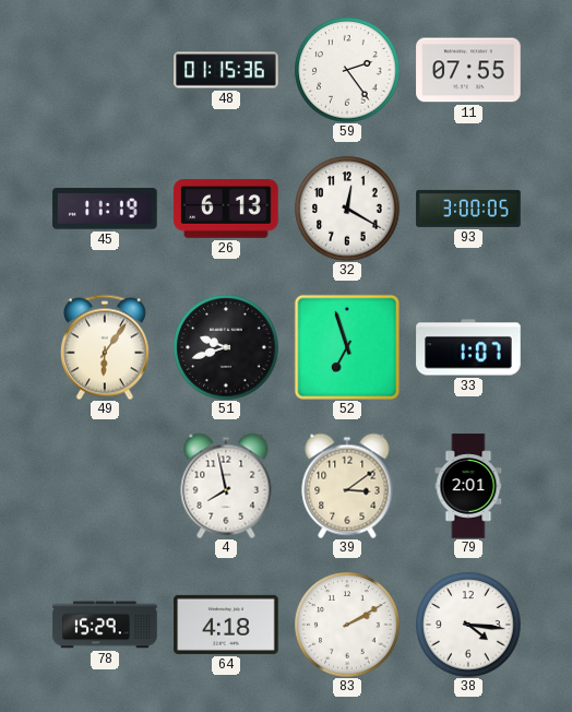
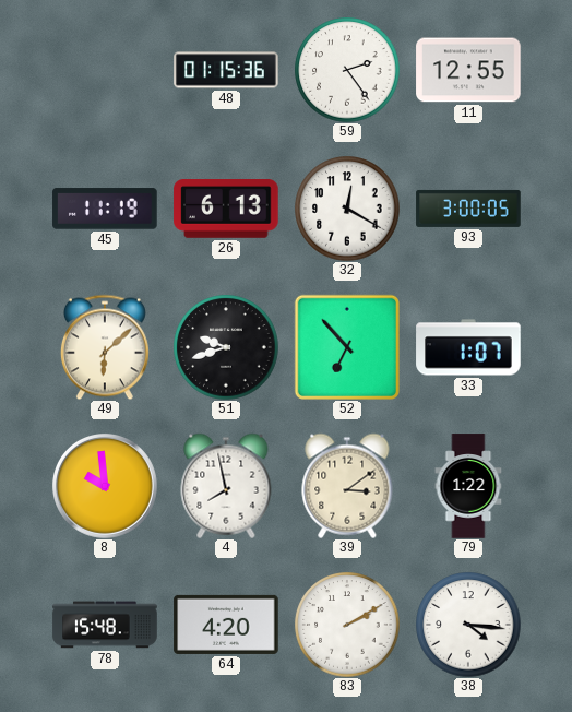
11: 07:55 -> 12:55 (468, 70)
49: 6:06 -> 6:08 (105, 347)
52: 6:57 -> 6:53 (347, 347)
8: none -> 9:59 (106, 487)
79: 2:01 -> 1:22 (468, 486)
78: 15:29 -> 15:48 (105, 625)
64: 4:18 -> 4:20 (226, 625)
